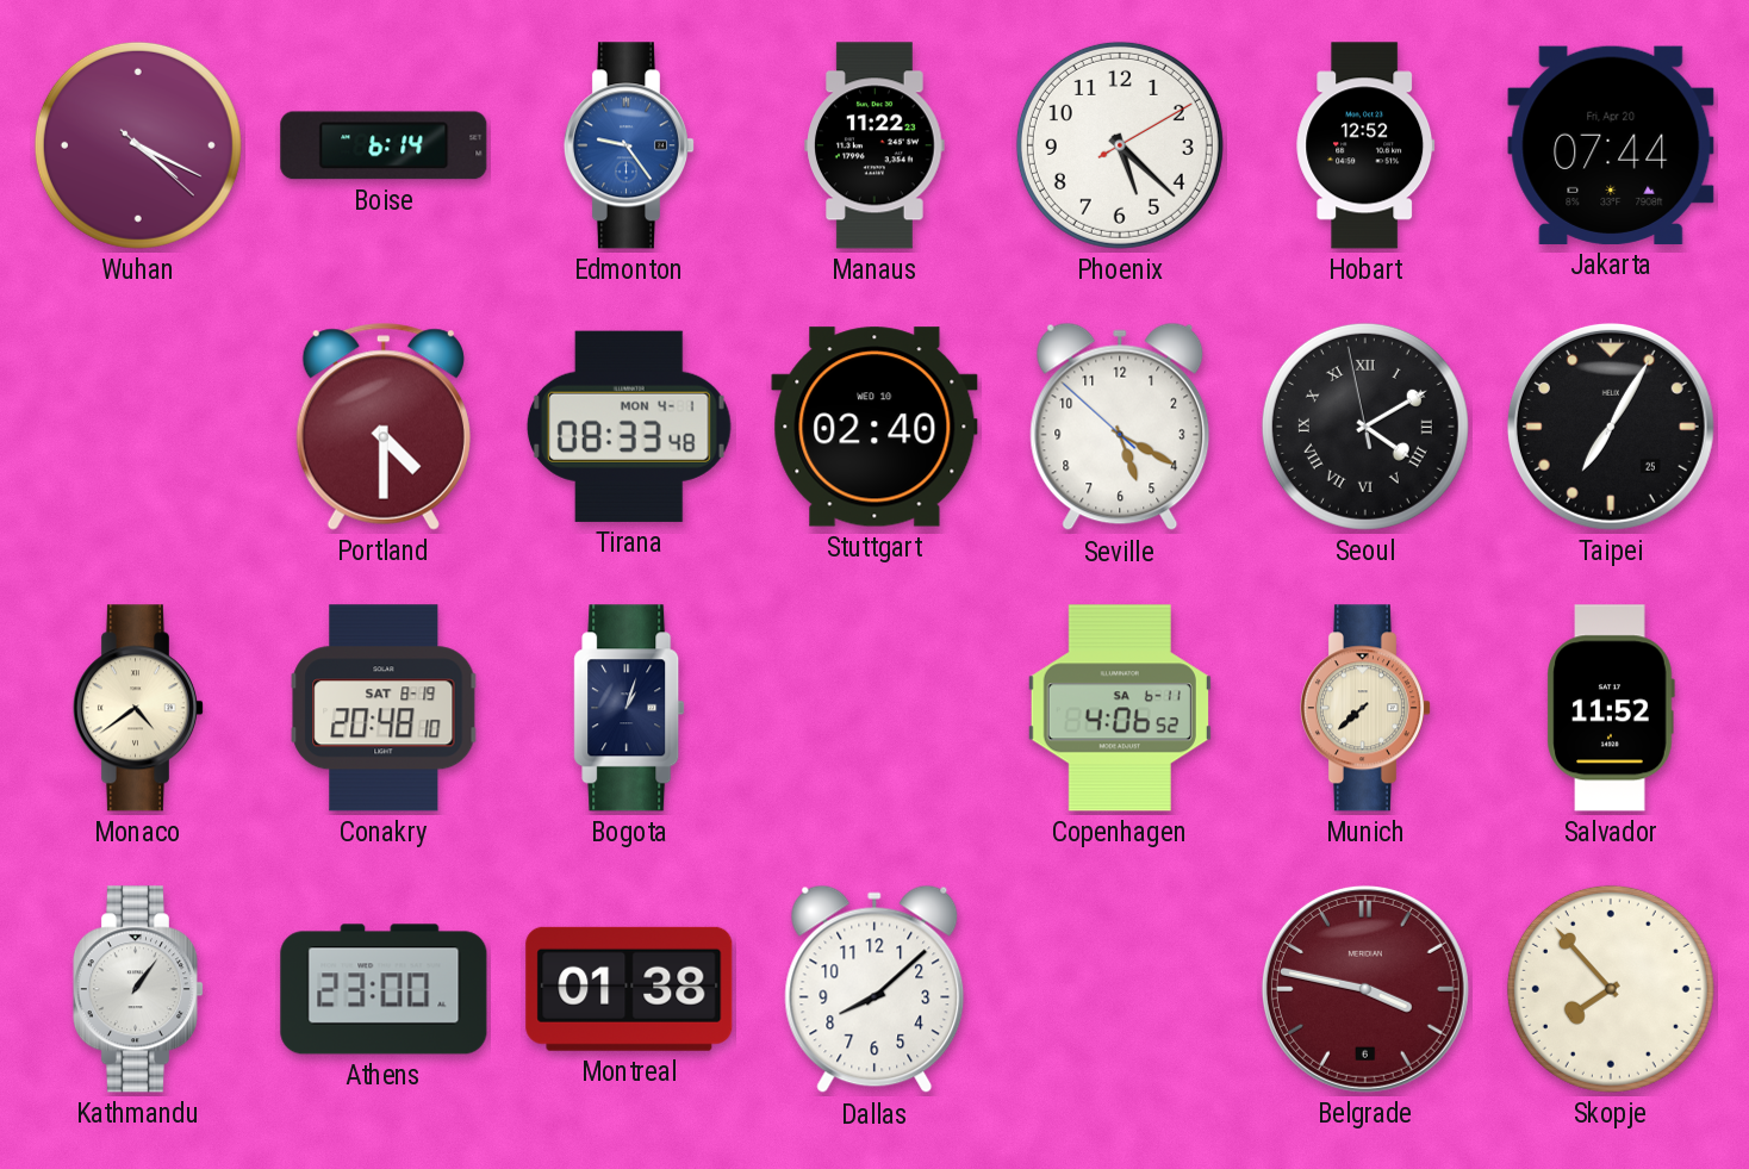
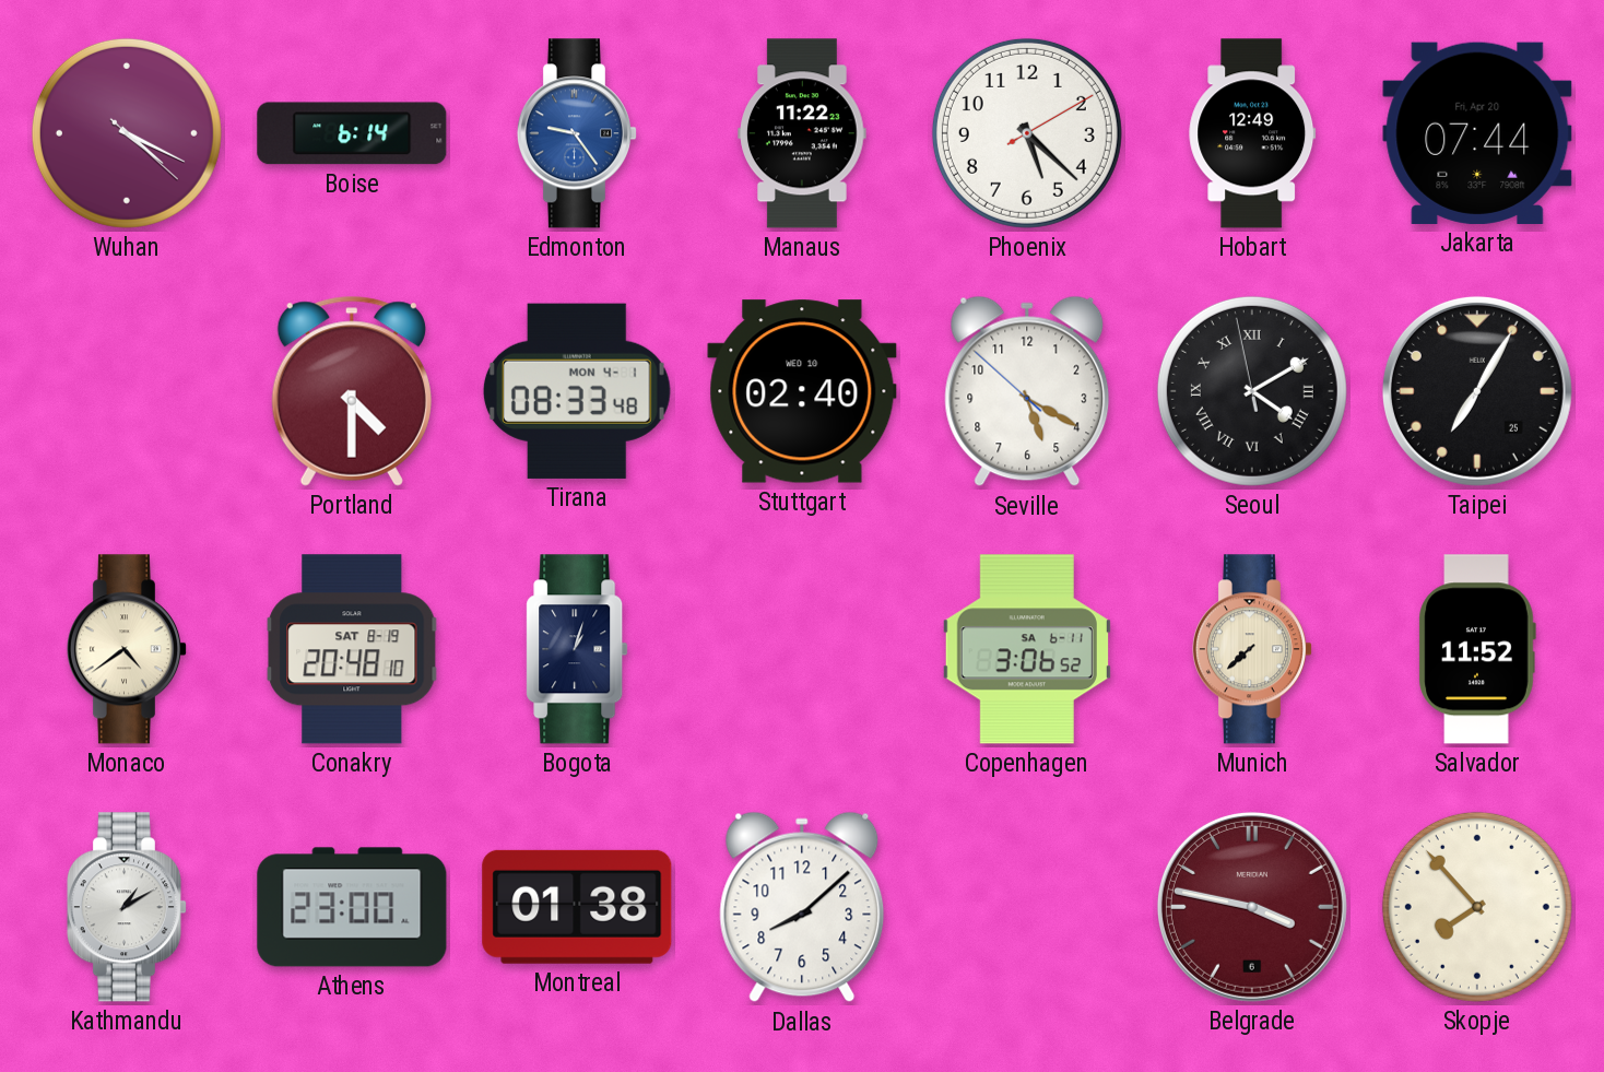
Hobart: 12:52 -> 12:49 (1252, 133)
Copenhagen: 4:06 -> 3:06 (1027, 649)
Kathmandu: 1:06 -> 1:10 (126, 907)
